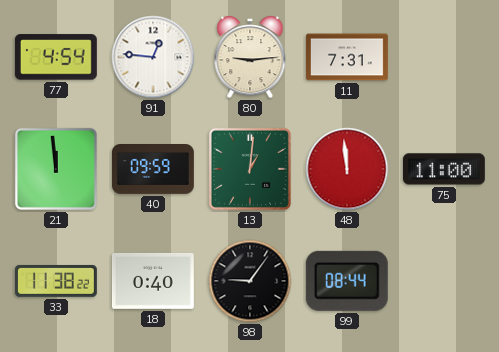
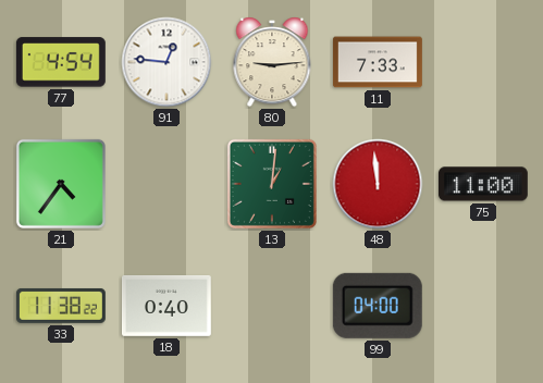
11: 7:31 -> 7:33 (378, 62)
21: 11:59 -> 4:36 (61, 184)
40: 09:59 -> none (153, 170)
98: 9:06 -> none (250, 281)
99: 08:44 -> 04:00 (378, 306)
